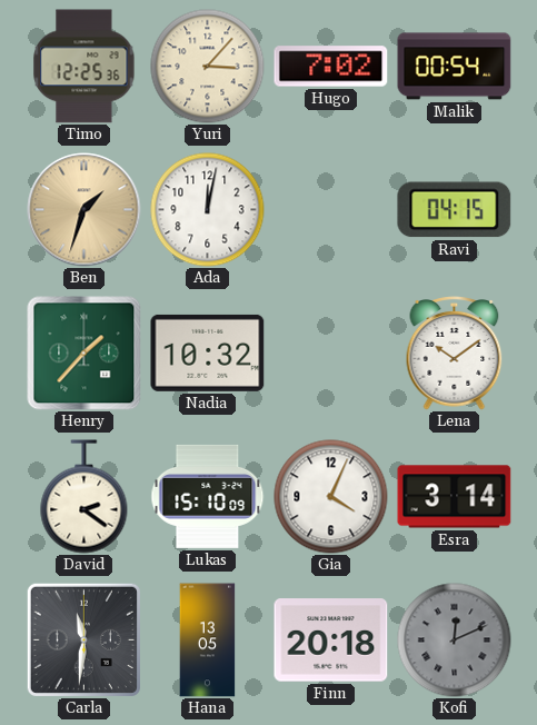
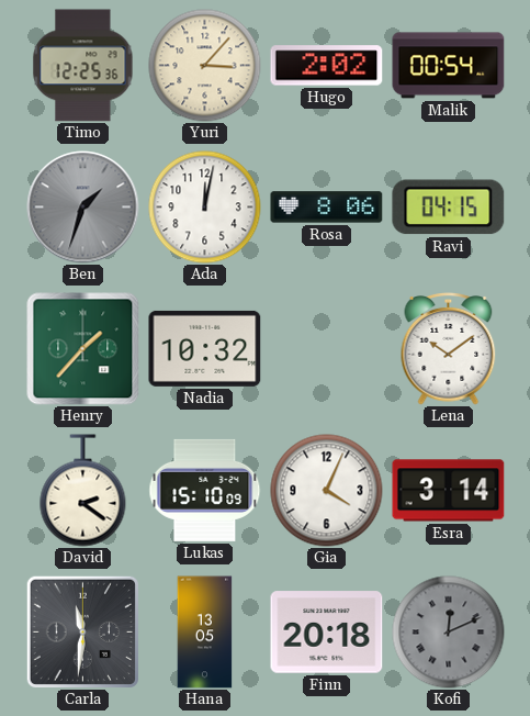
Hugo: 7:02 -> 2:02 (327, 66)
Ben dial: champagne -> grey (83, 208)
Rosa: none -> 8:06 (327, 208)
